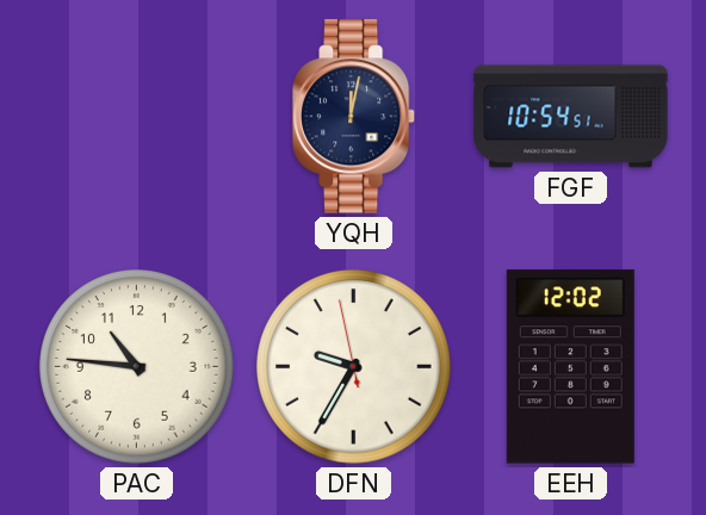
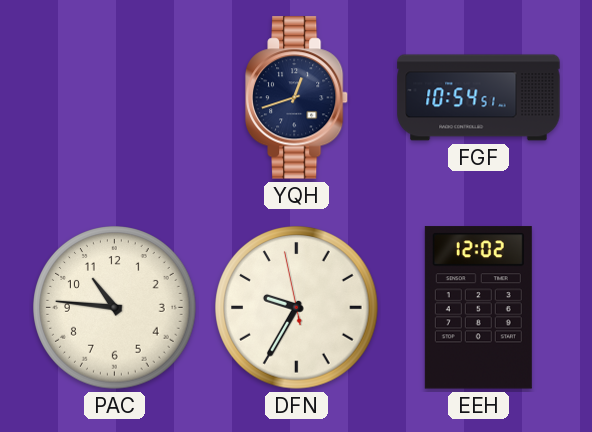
YQH: 12:02 -> 12:42 (297, 98)
